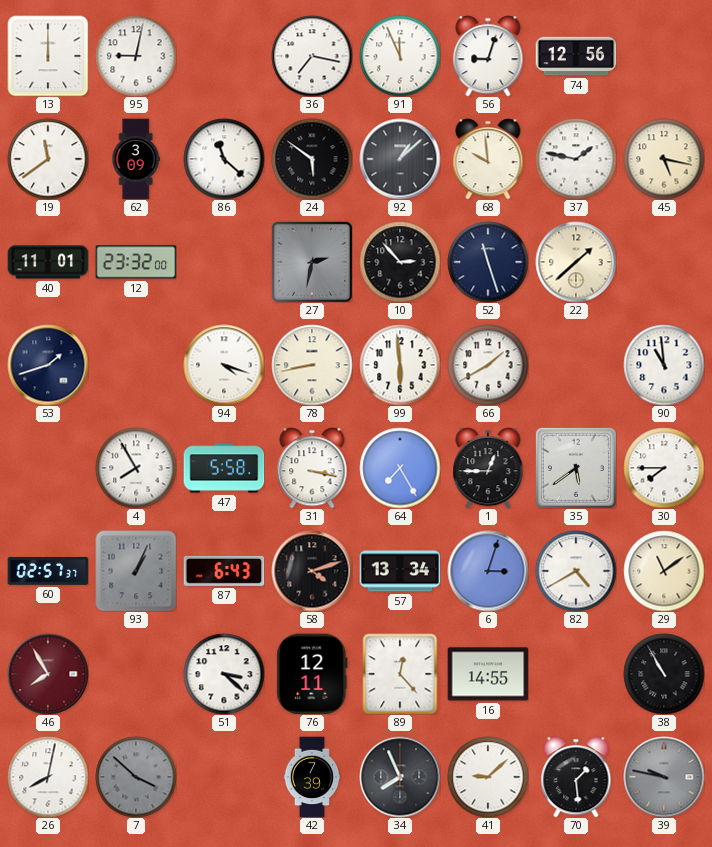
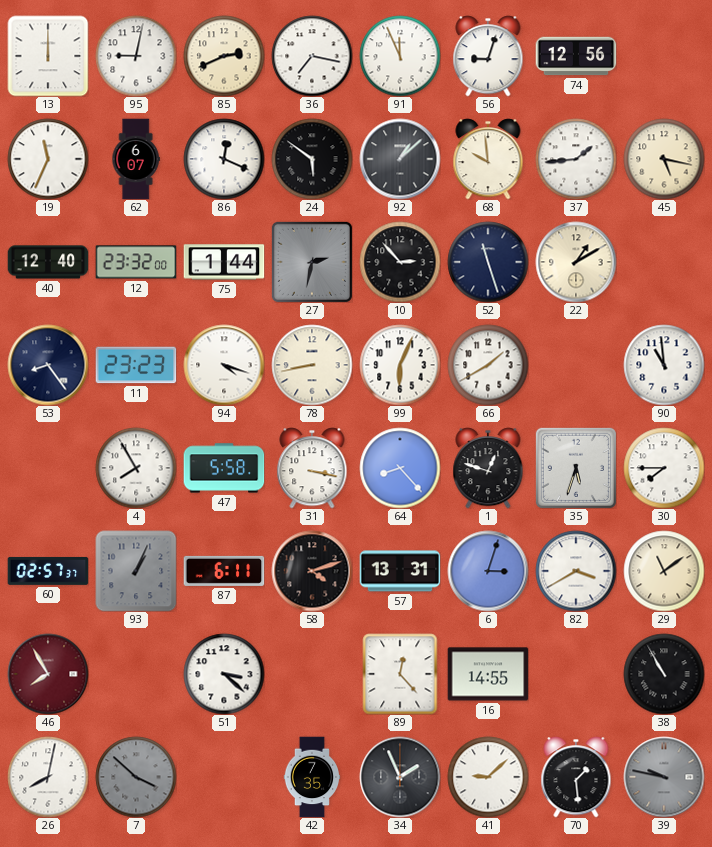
85: none -> 2:41 (224, 56)
19: 11:39 -> 11:34 (48, 159)
62: 3:09 -> 6:07 (136, 159)
86: 11:22 -> 12:19 (224, 159)
37: 1:47 -> 1:44 (576, 159)
40: 11:01 -> 12:40 (48, 262)
75: none -> 1:44 (224, 262)
22: 1:38 -> 1:10 (576, 262)
53: 1:42 -> 8:24 (48, 365)
11: none -> 23:23 (136, 365)
99: 5:59 -> 6:04 (400, 365)
64: 7:25 -> 8:23 (400, 468)
1: 12:45 -> 12:48 (488, 468)
35: 5:39 -> 5:33 (576, 468)
87: 6:43 -> 6:11 (224, 571)
57: 13:34 -> 13:31 (400, 571)
82: 4:40 -> 3:40 (576, 571)
76: 12:11 -> none (312, 674)
42: 7:39 -> 7:35 (312, 777)
34: 7:56 -> 1:56 (400, 777)
